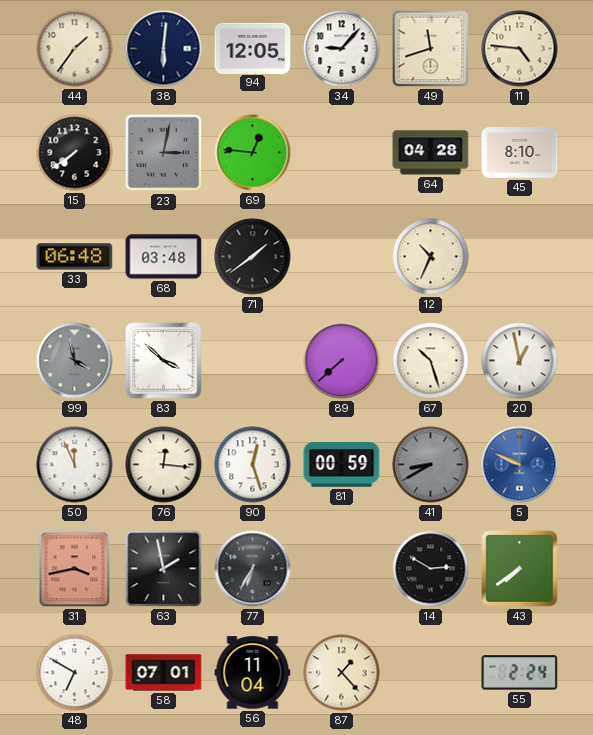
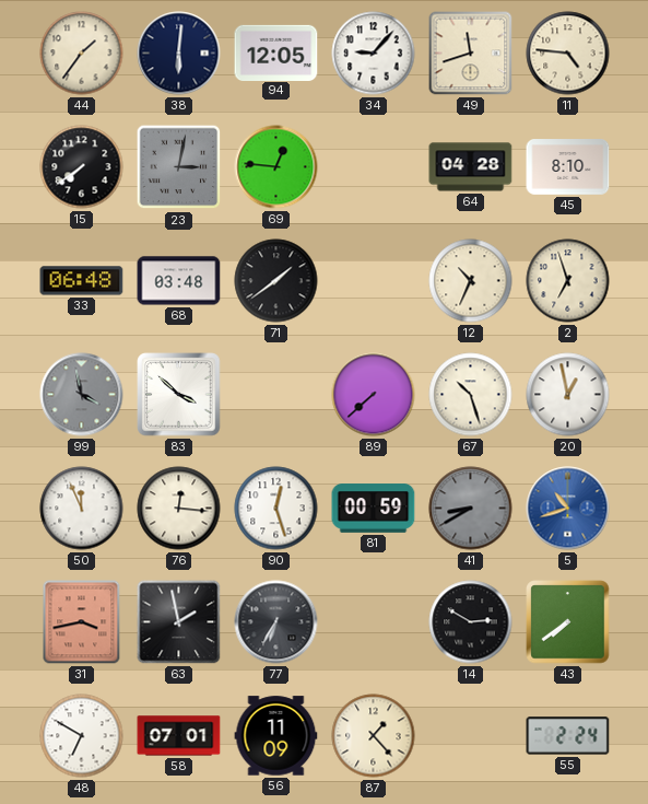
2: none -> 6:57 (568, 281)
5: 9:49 -> 10:42 (568, 509)
56: 11:04 -> 11:09 (276, 736)
